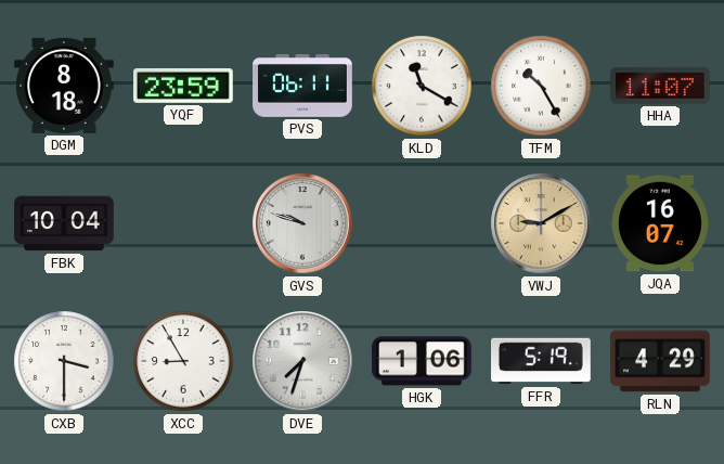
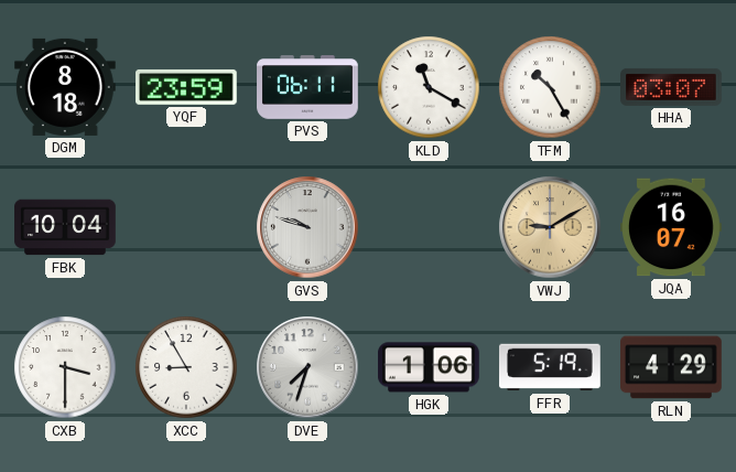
HHA: 11:07 -> 03:07 (672, 87)
